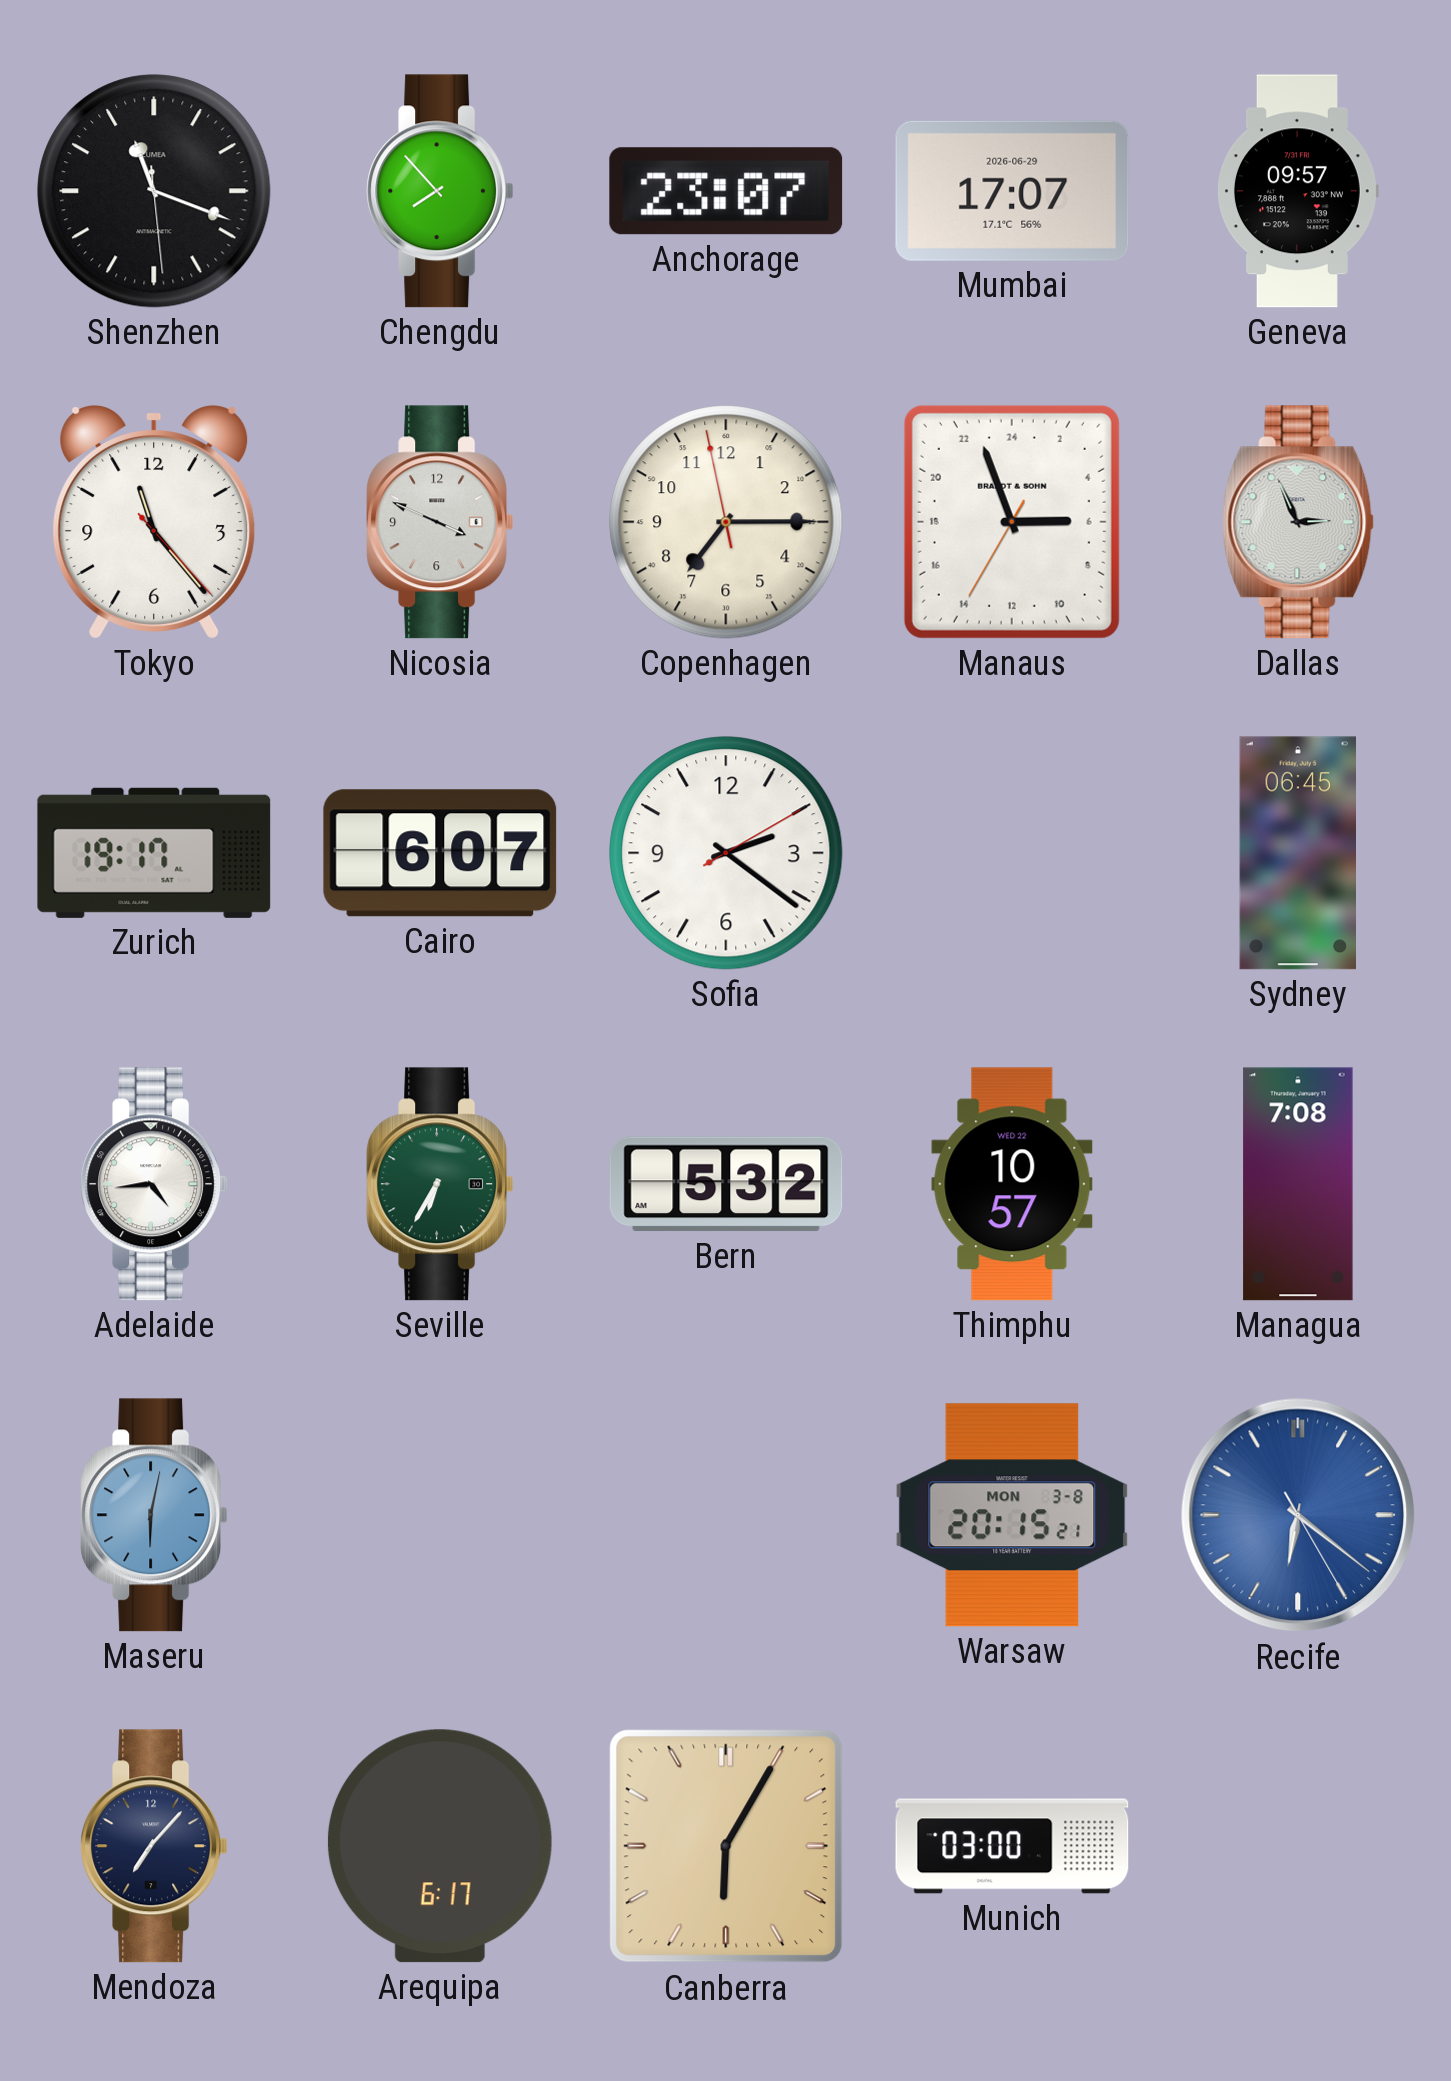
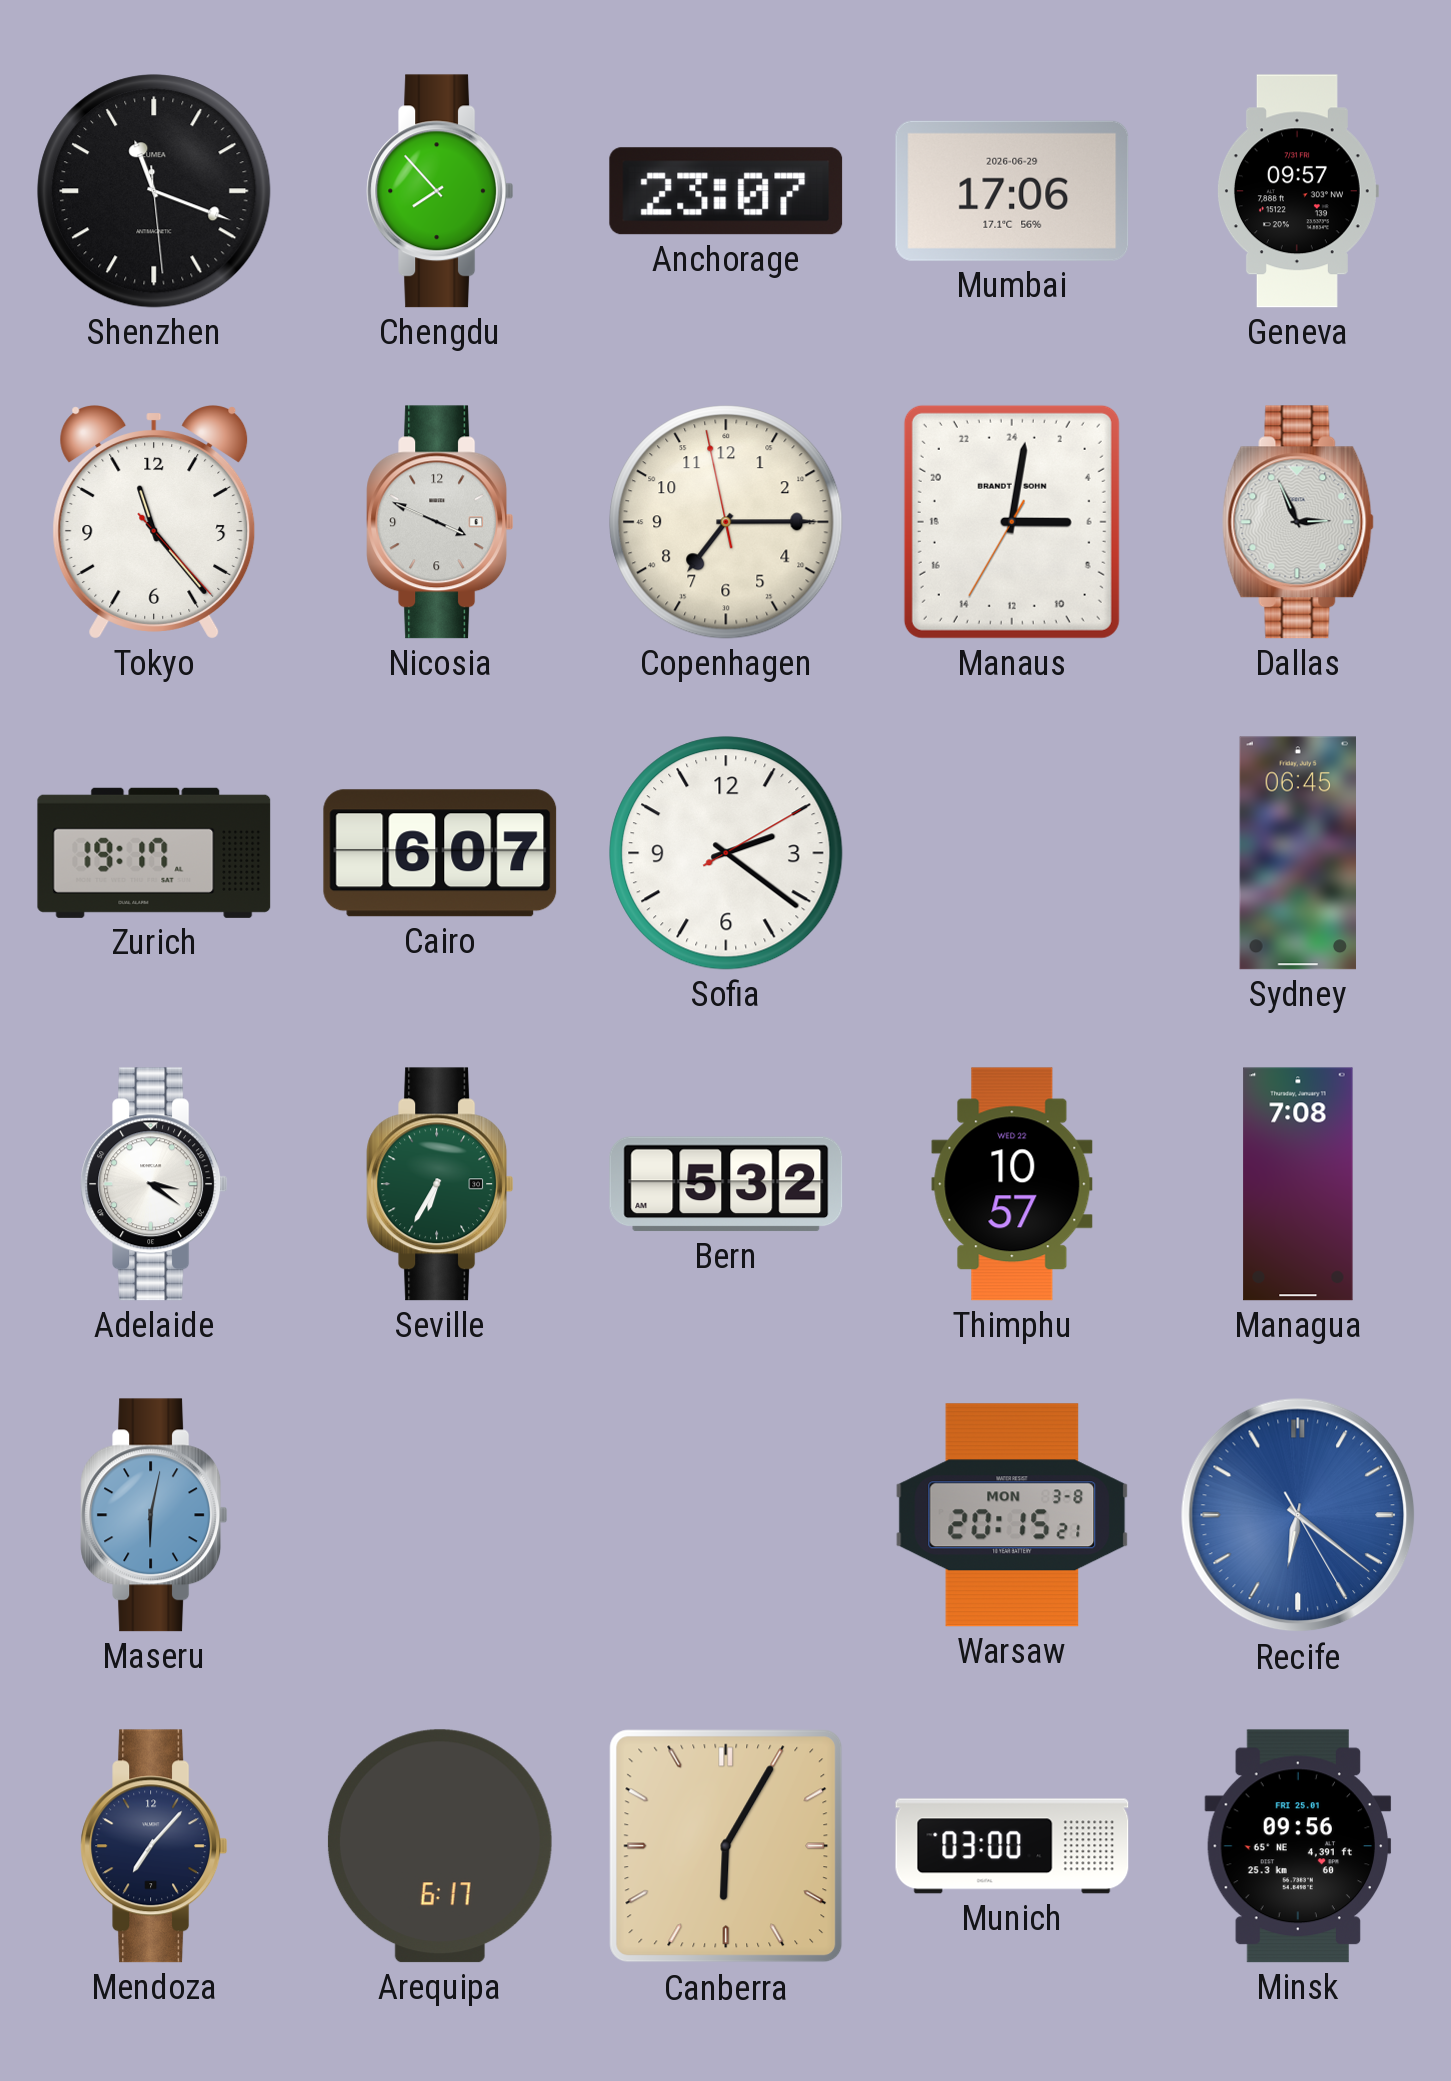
Mumbai: 17:07 -> 17:06 (1012, 191)
Manaus: 5:56 -> 6:01 (1012, 522)
Adelaide: 4:44 -> 3:21 (154, 1184)
Minsk: none -> 09:56 (1298, 1846)
